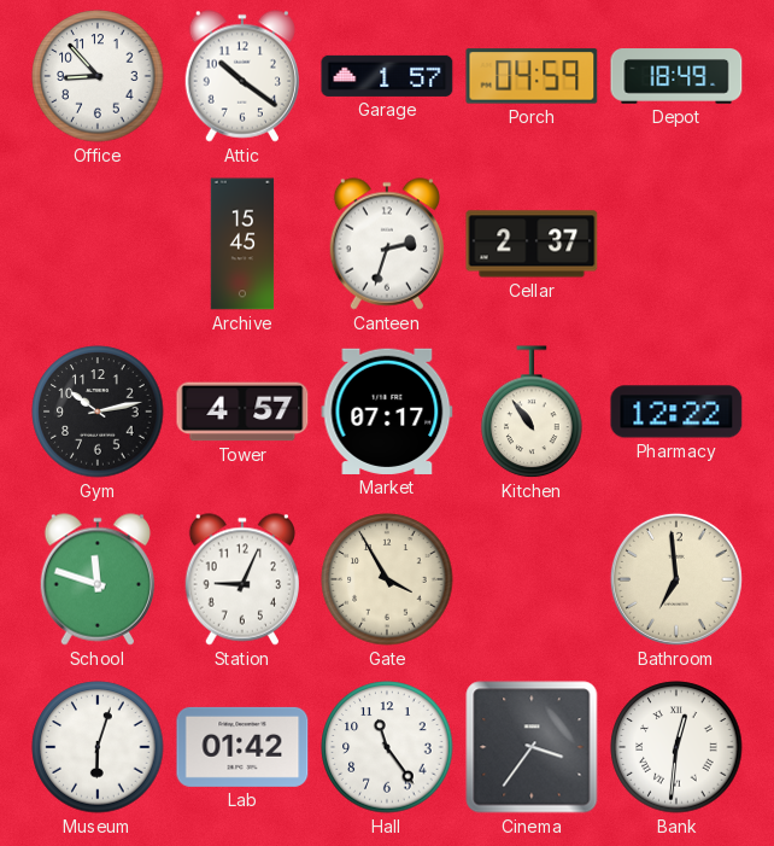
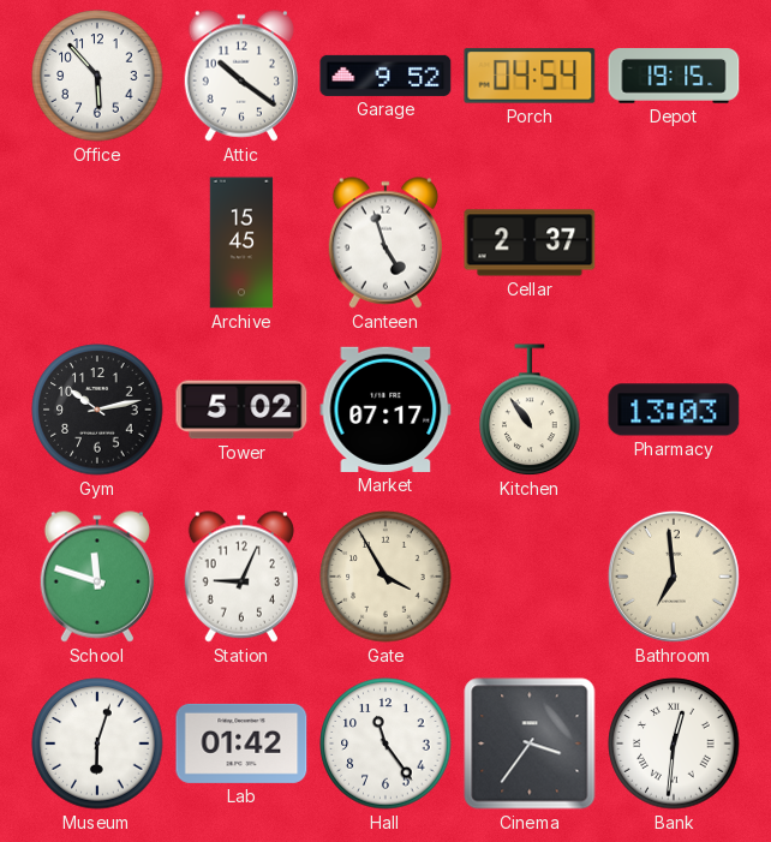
Office: 8:53 -> 5:53 (97, 76)
Garage: 1:57 -> 9:52 (385, 76)
Porch: 04:59 -> 04:54 (530, 76)
Depot: 18:49 -> 19:15 (674, 76)
Canteen: 2:33 -> 4:57 (384, 243)
Tower: 4:57 -> 5:02 (241, 410)
Pharmacy: 12:22 -> 13:03 (674, 410)
